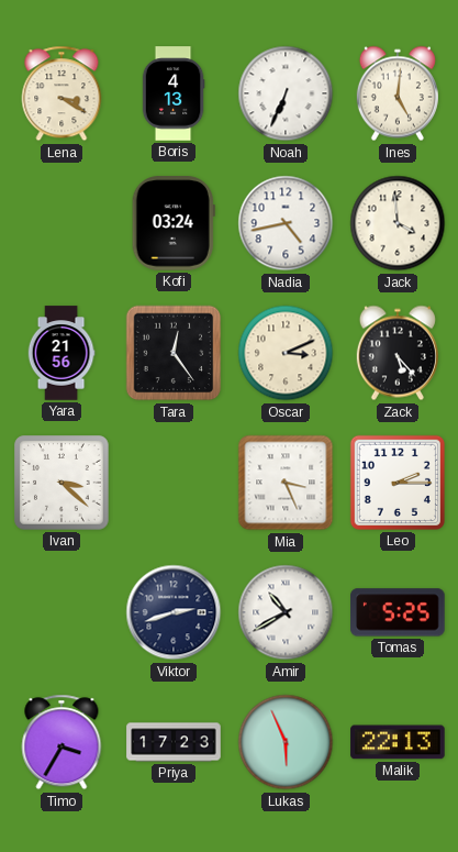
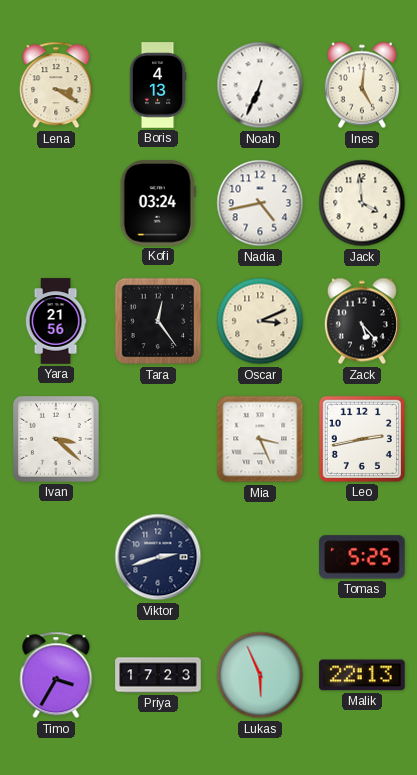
Leo: 2:15 -> 2:43 (362, 439)
Amir: 10:40 -> none (286, 612)
